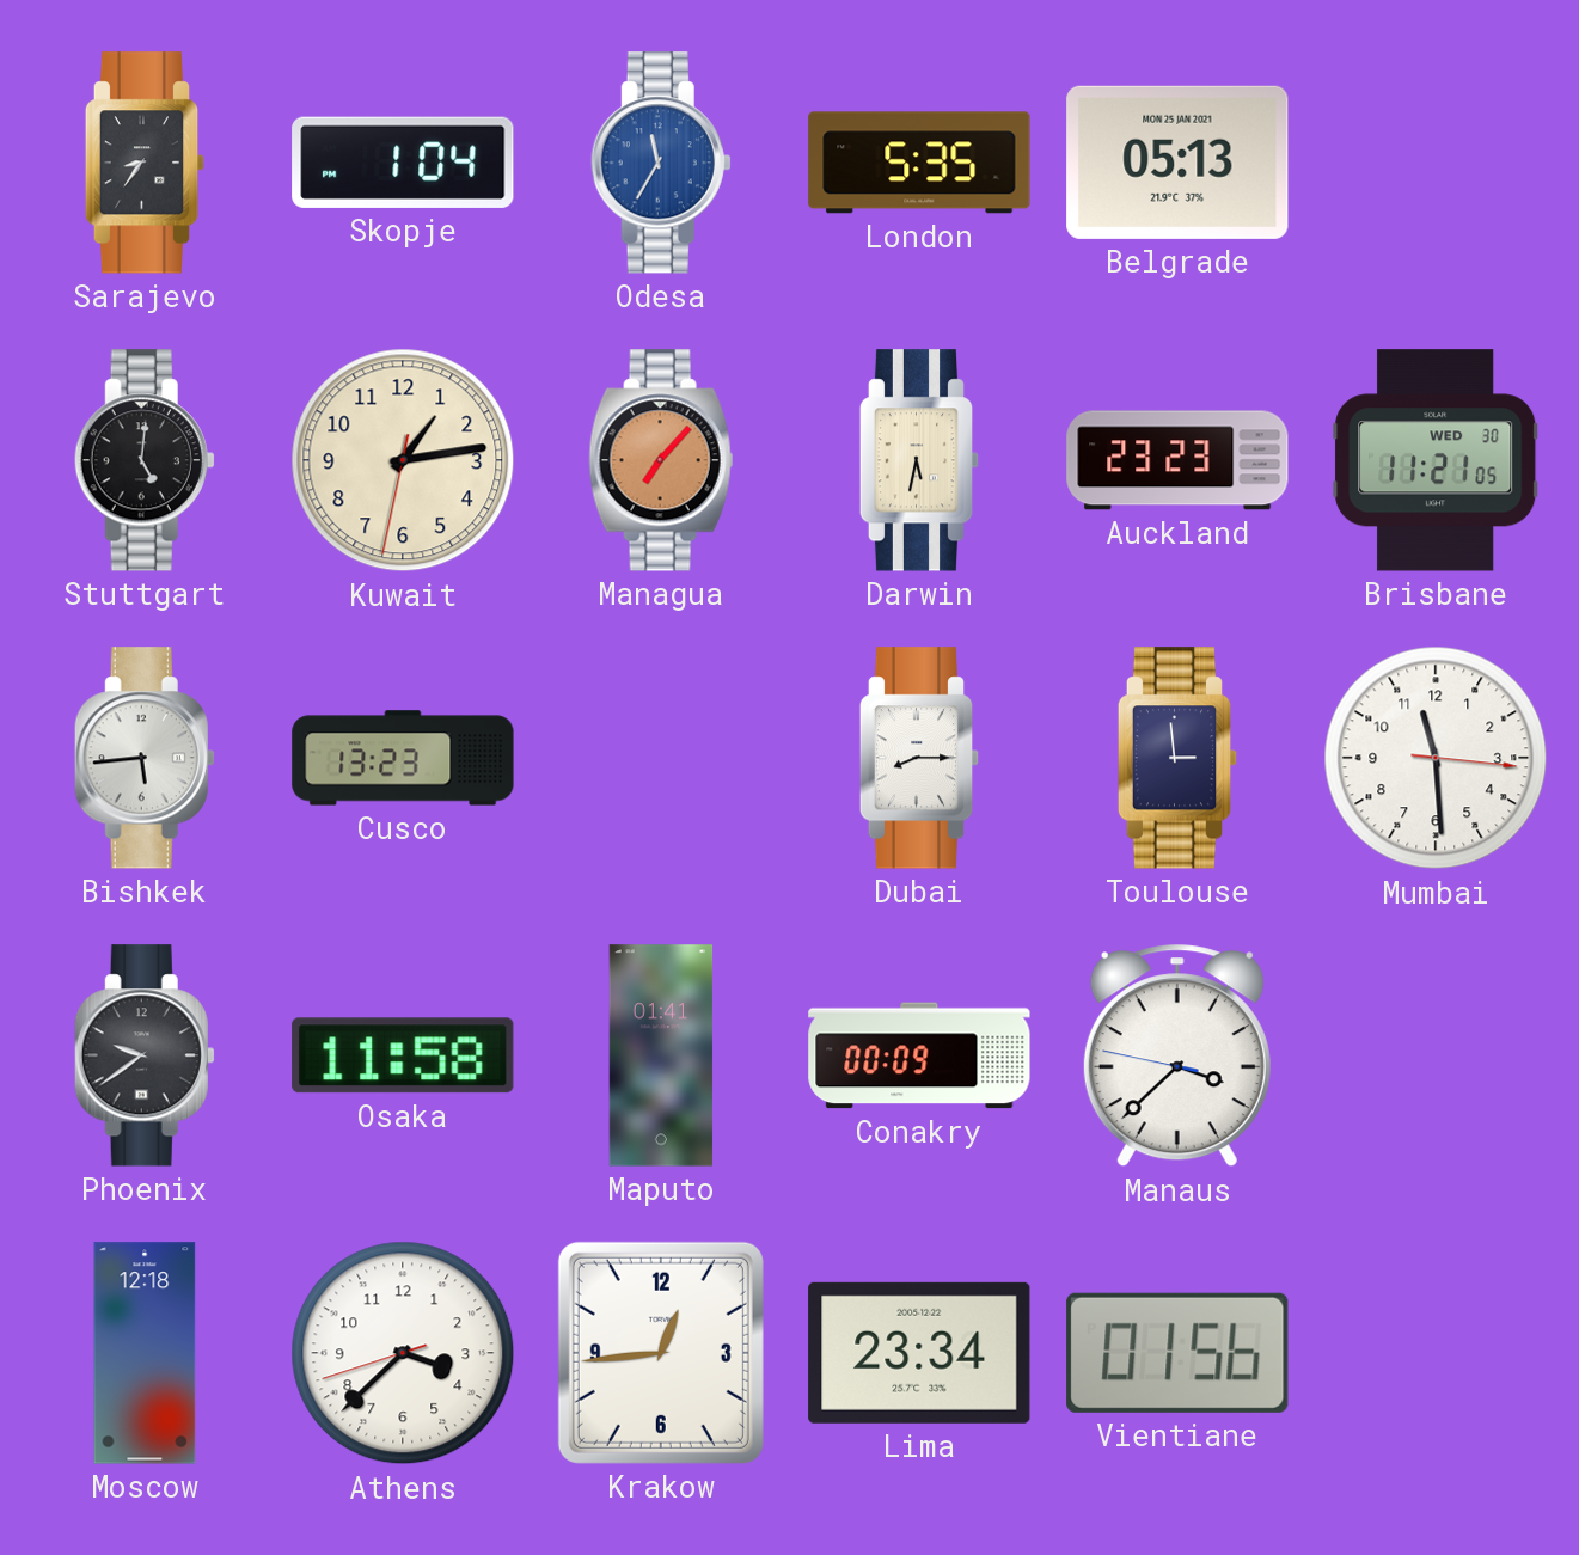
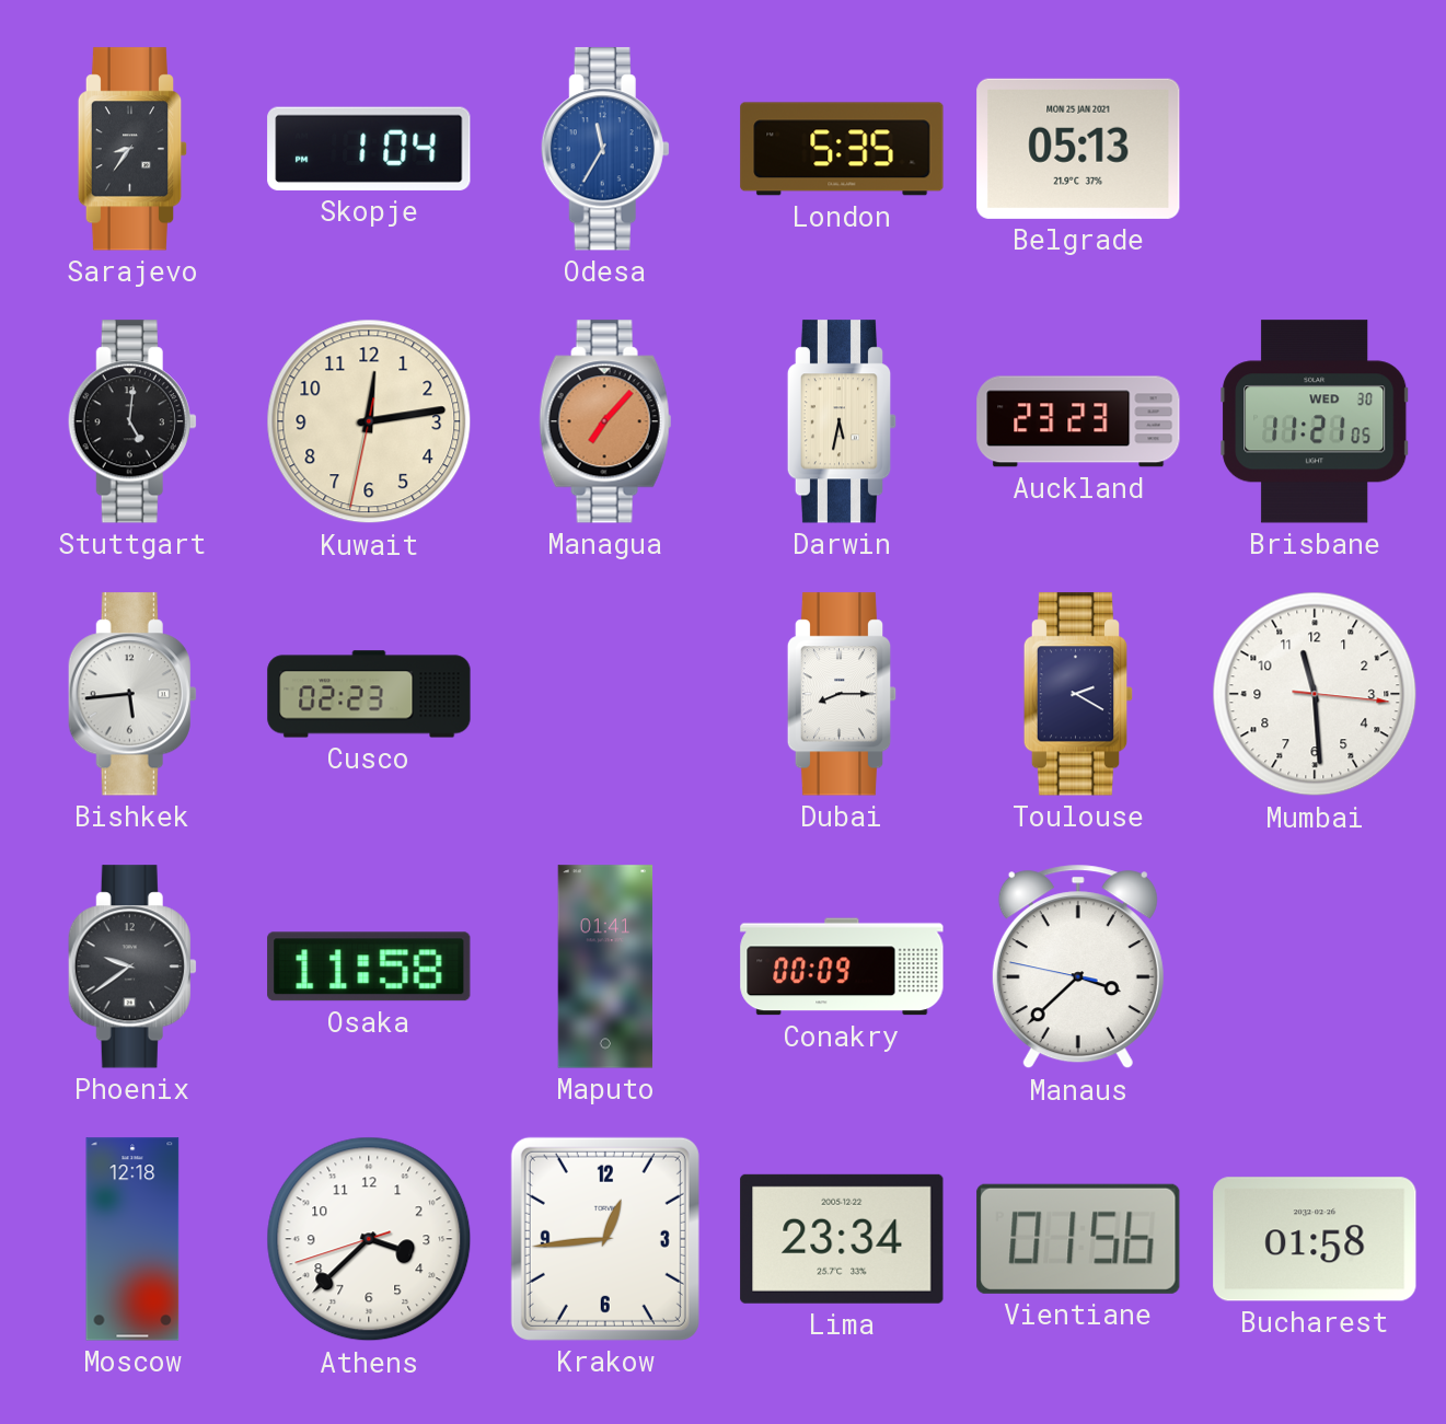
Kuwait: 1:13 -> 12:13 (369, 421)
Cusco: 13:23 -> 02:23 (369, 694)
Toulouse: 2:59 -> 2:20 (1078, 694)
Bucharest: none -> 01:58 (1315, 1239)
